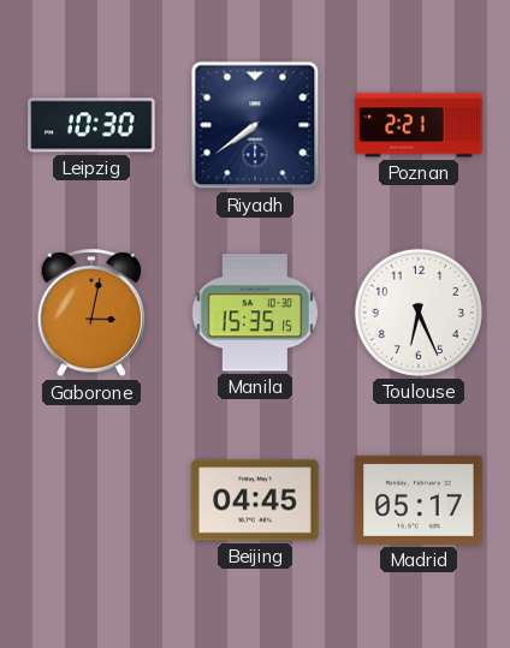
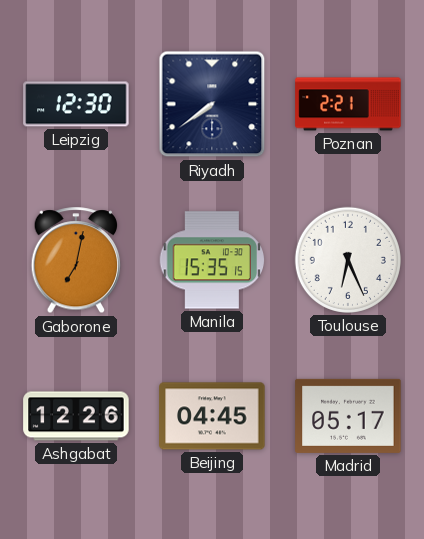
Leipzig: 10:30 -> 12:30 (76, 104)
Gaborone: 3:02 -> 7:02 (76, 261)
Ashgabat: none -> 12:26 (76, 416)
